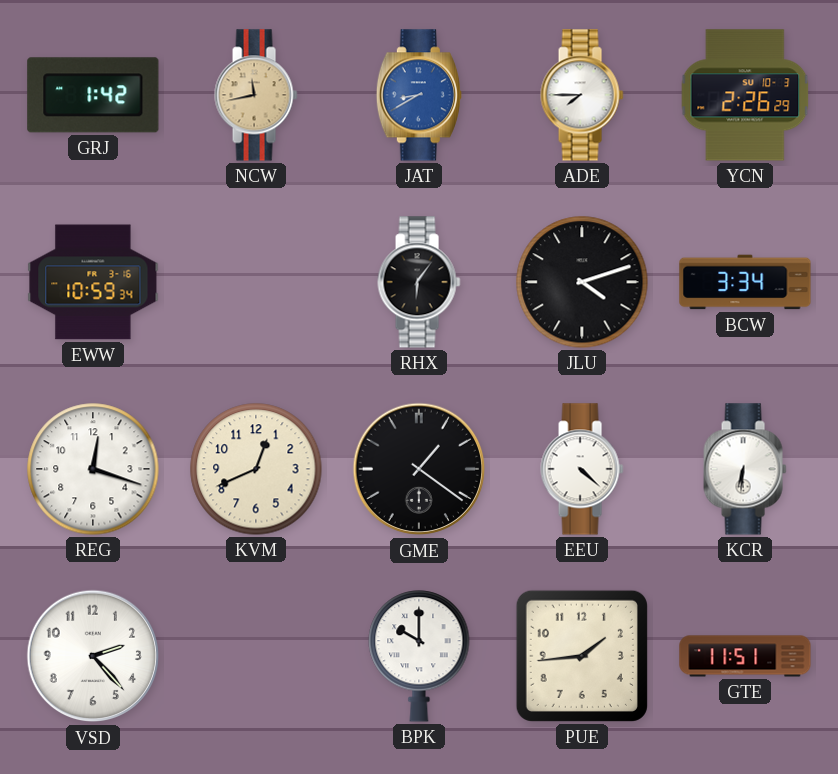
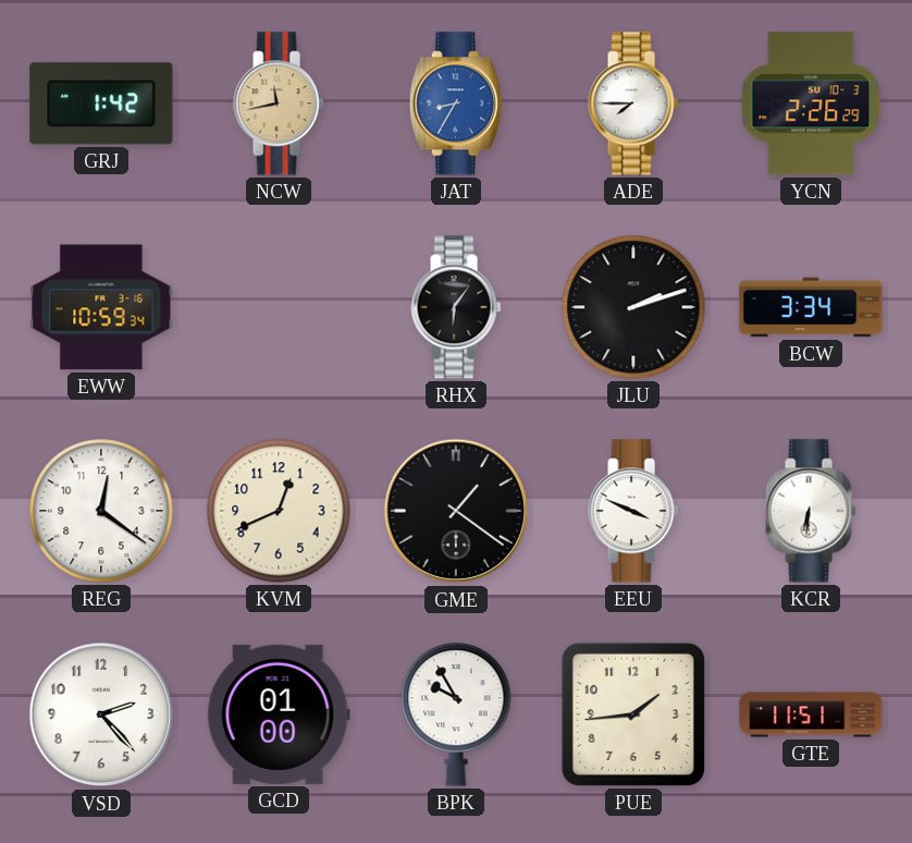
JAT: 8:40 -> 8:35 (456, 103)
JLU: 4:12 -> 2:12 (633, 307)
REG: 12:18 -> 12:21 (101, 511)
EEU: 4:22 -> 3:49 (633, 511)
GCD: none -> 01:00 (279, 714)
BPK: 10:00 -> 9:55 (456, 714)
